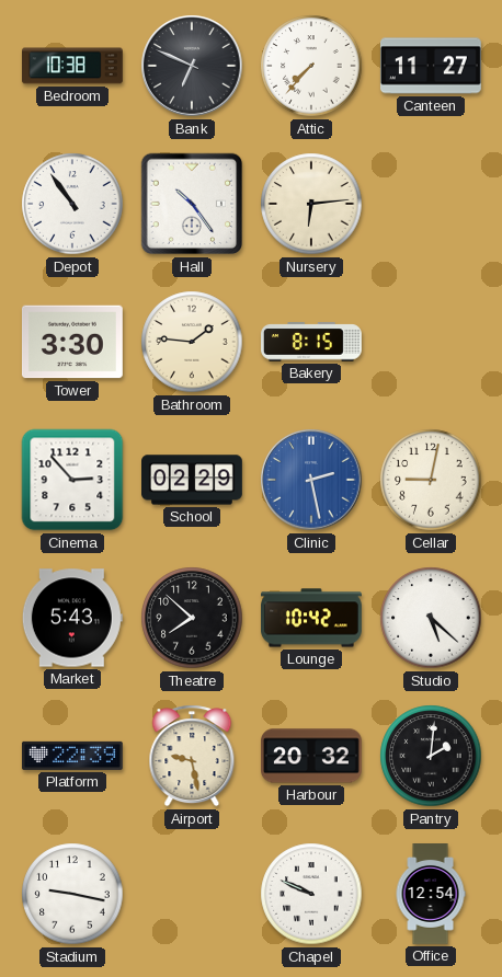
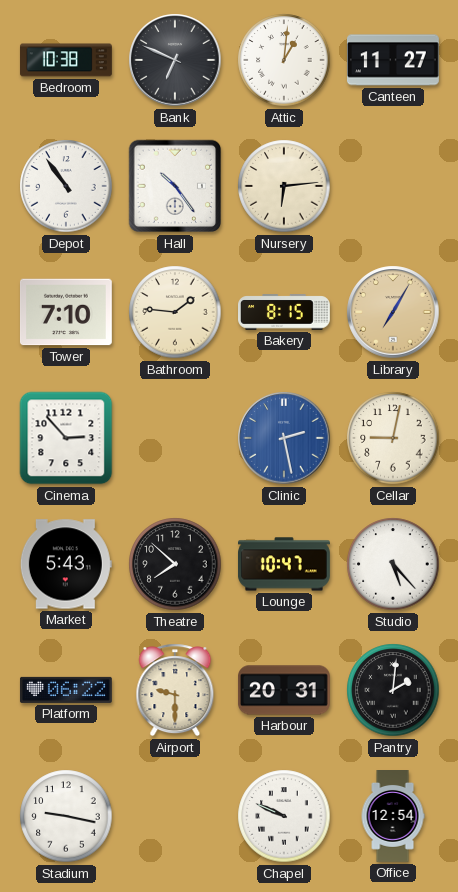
Attic: 7:37 -> 1:01 (284, 60)
Tower: 3:30 -> 7:10 (66, 312)
Library: none -> 7:05 (393, 312)
School: 02:29 -> none (193, 480)
Lounge: 10:42 -> 10:47 (285, 564)
Studio: 5:22 -> 5:23 (393, 564)
Platform: 22:39 -> 06:22 (66, 690)
Airport: 9:28 -> 9:30 (175, 690)
Harbour: 20:32 -> 20:31 (285, 690)
